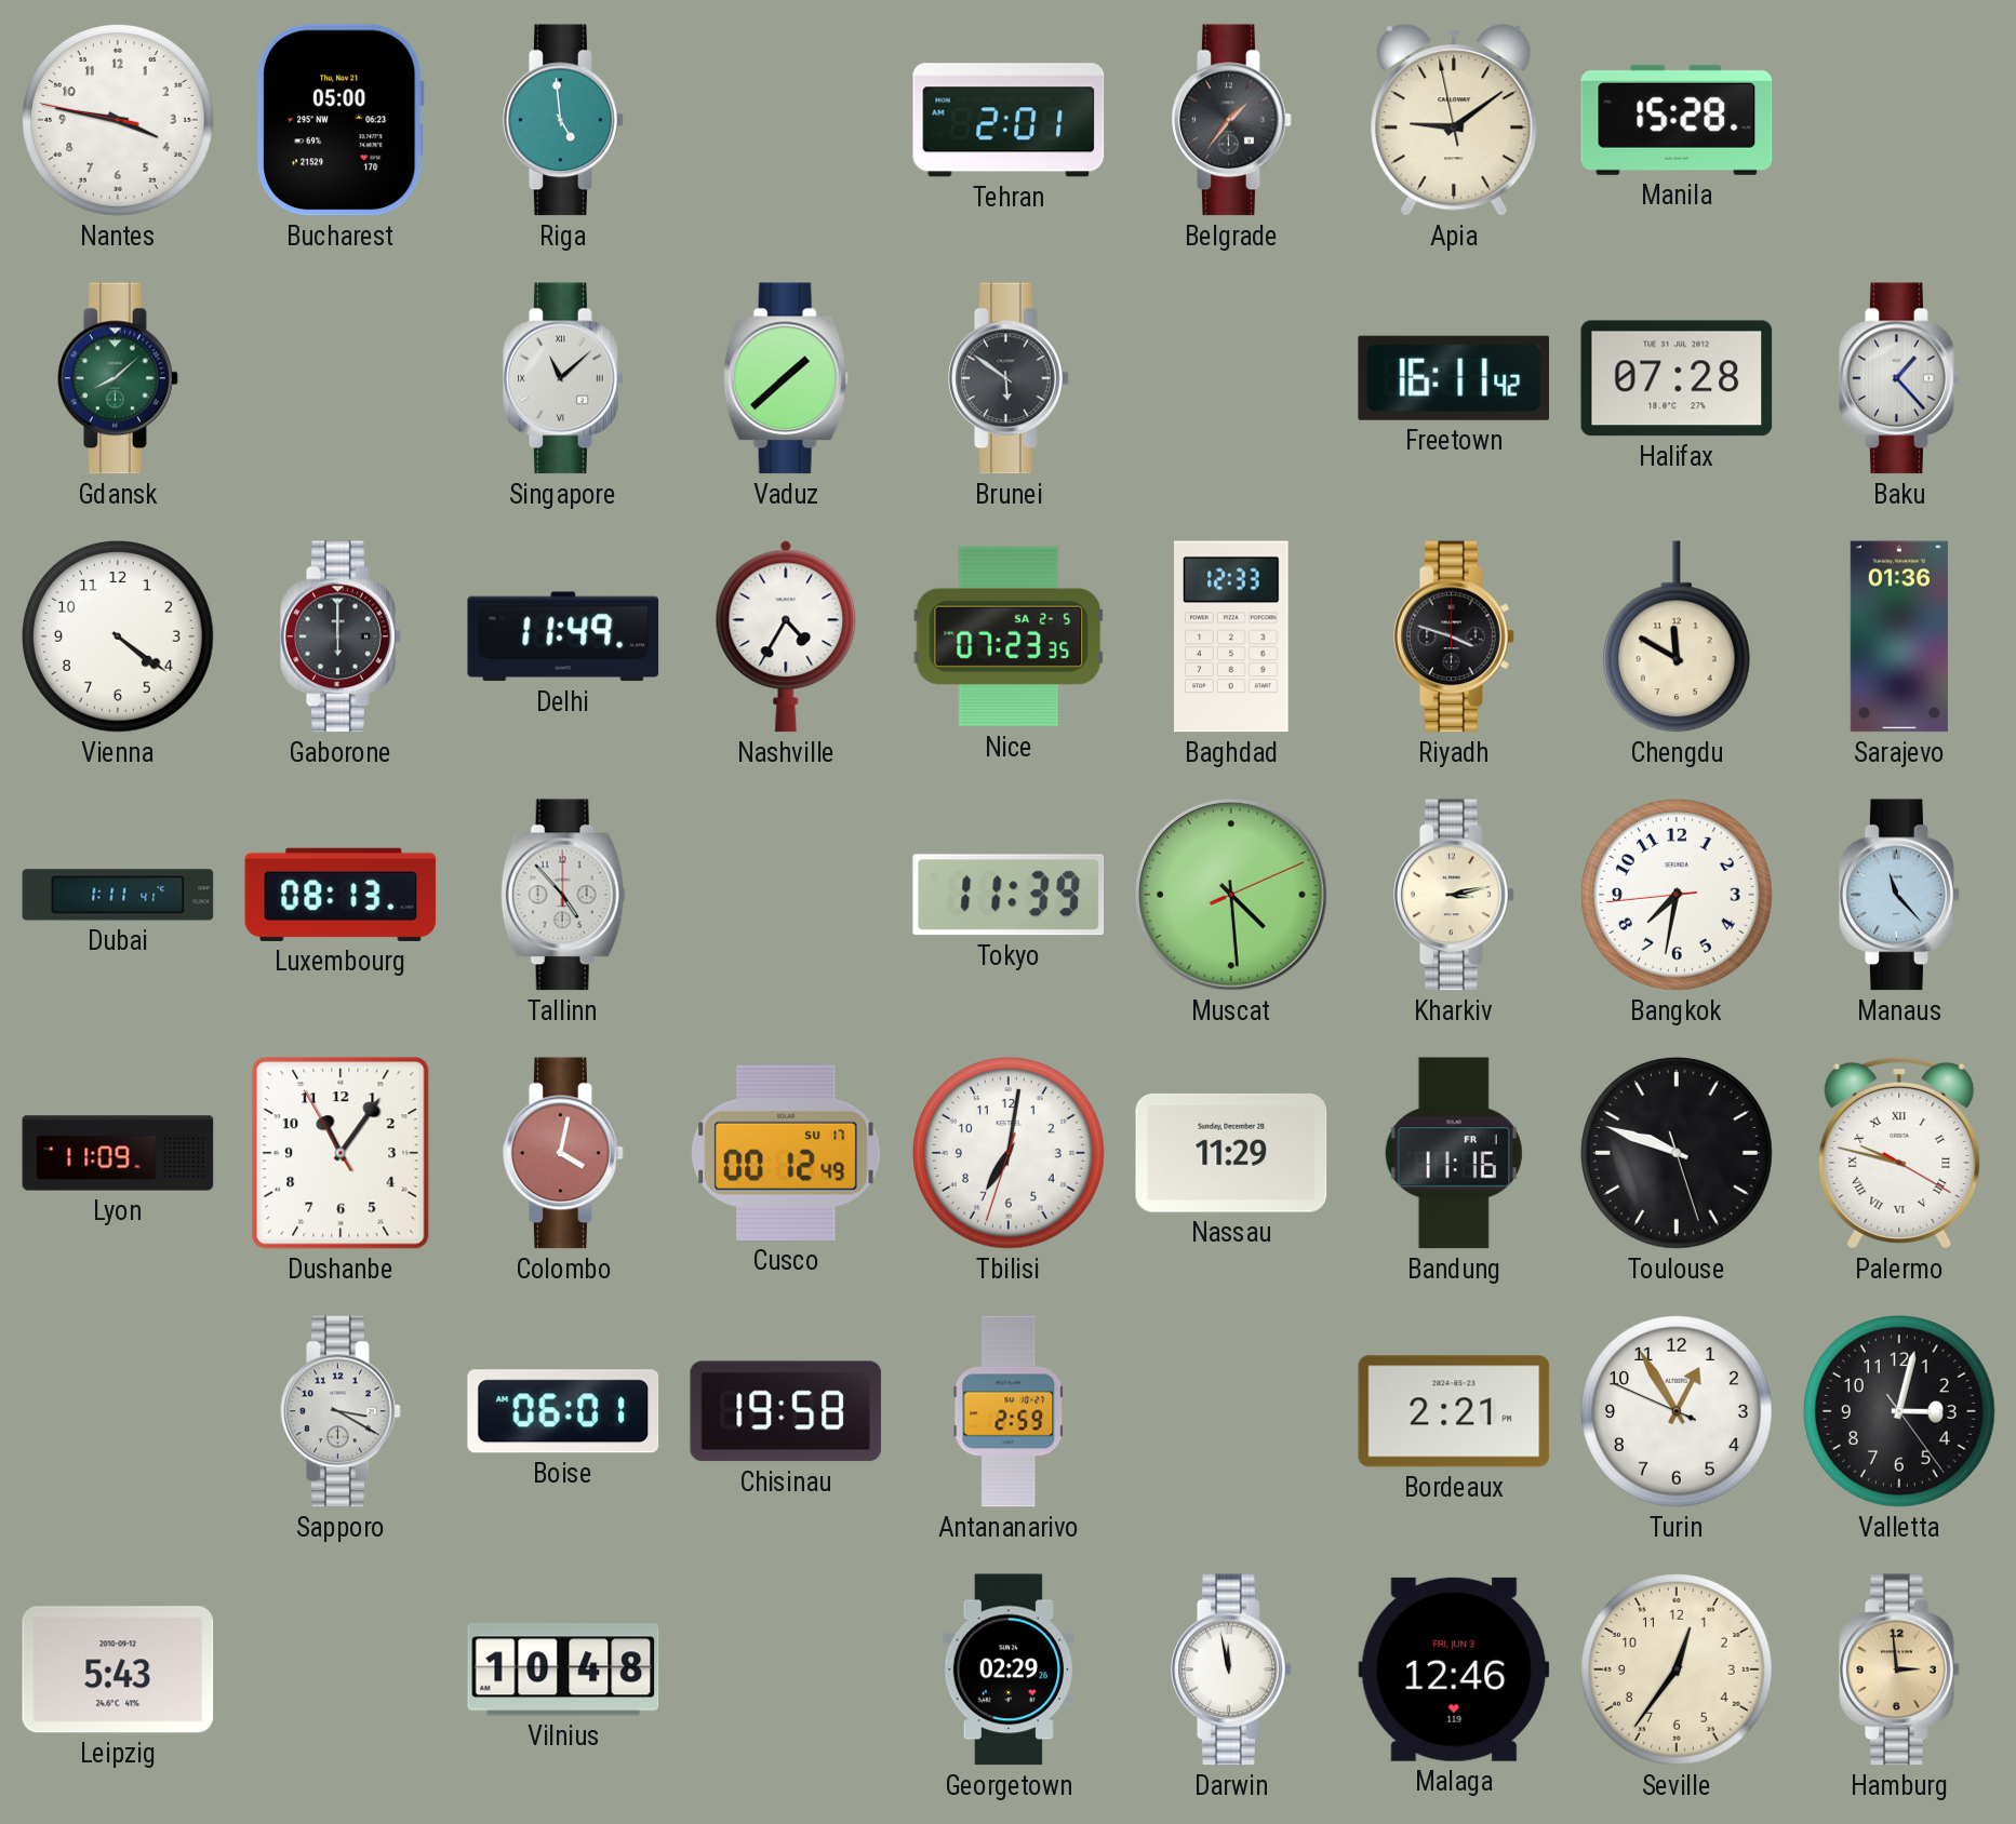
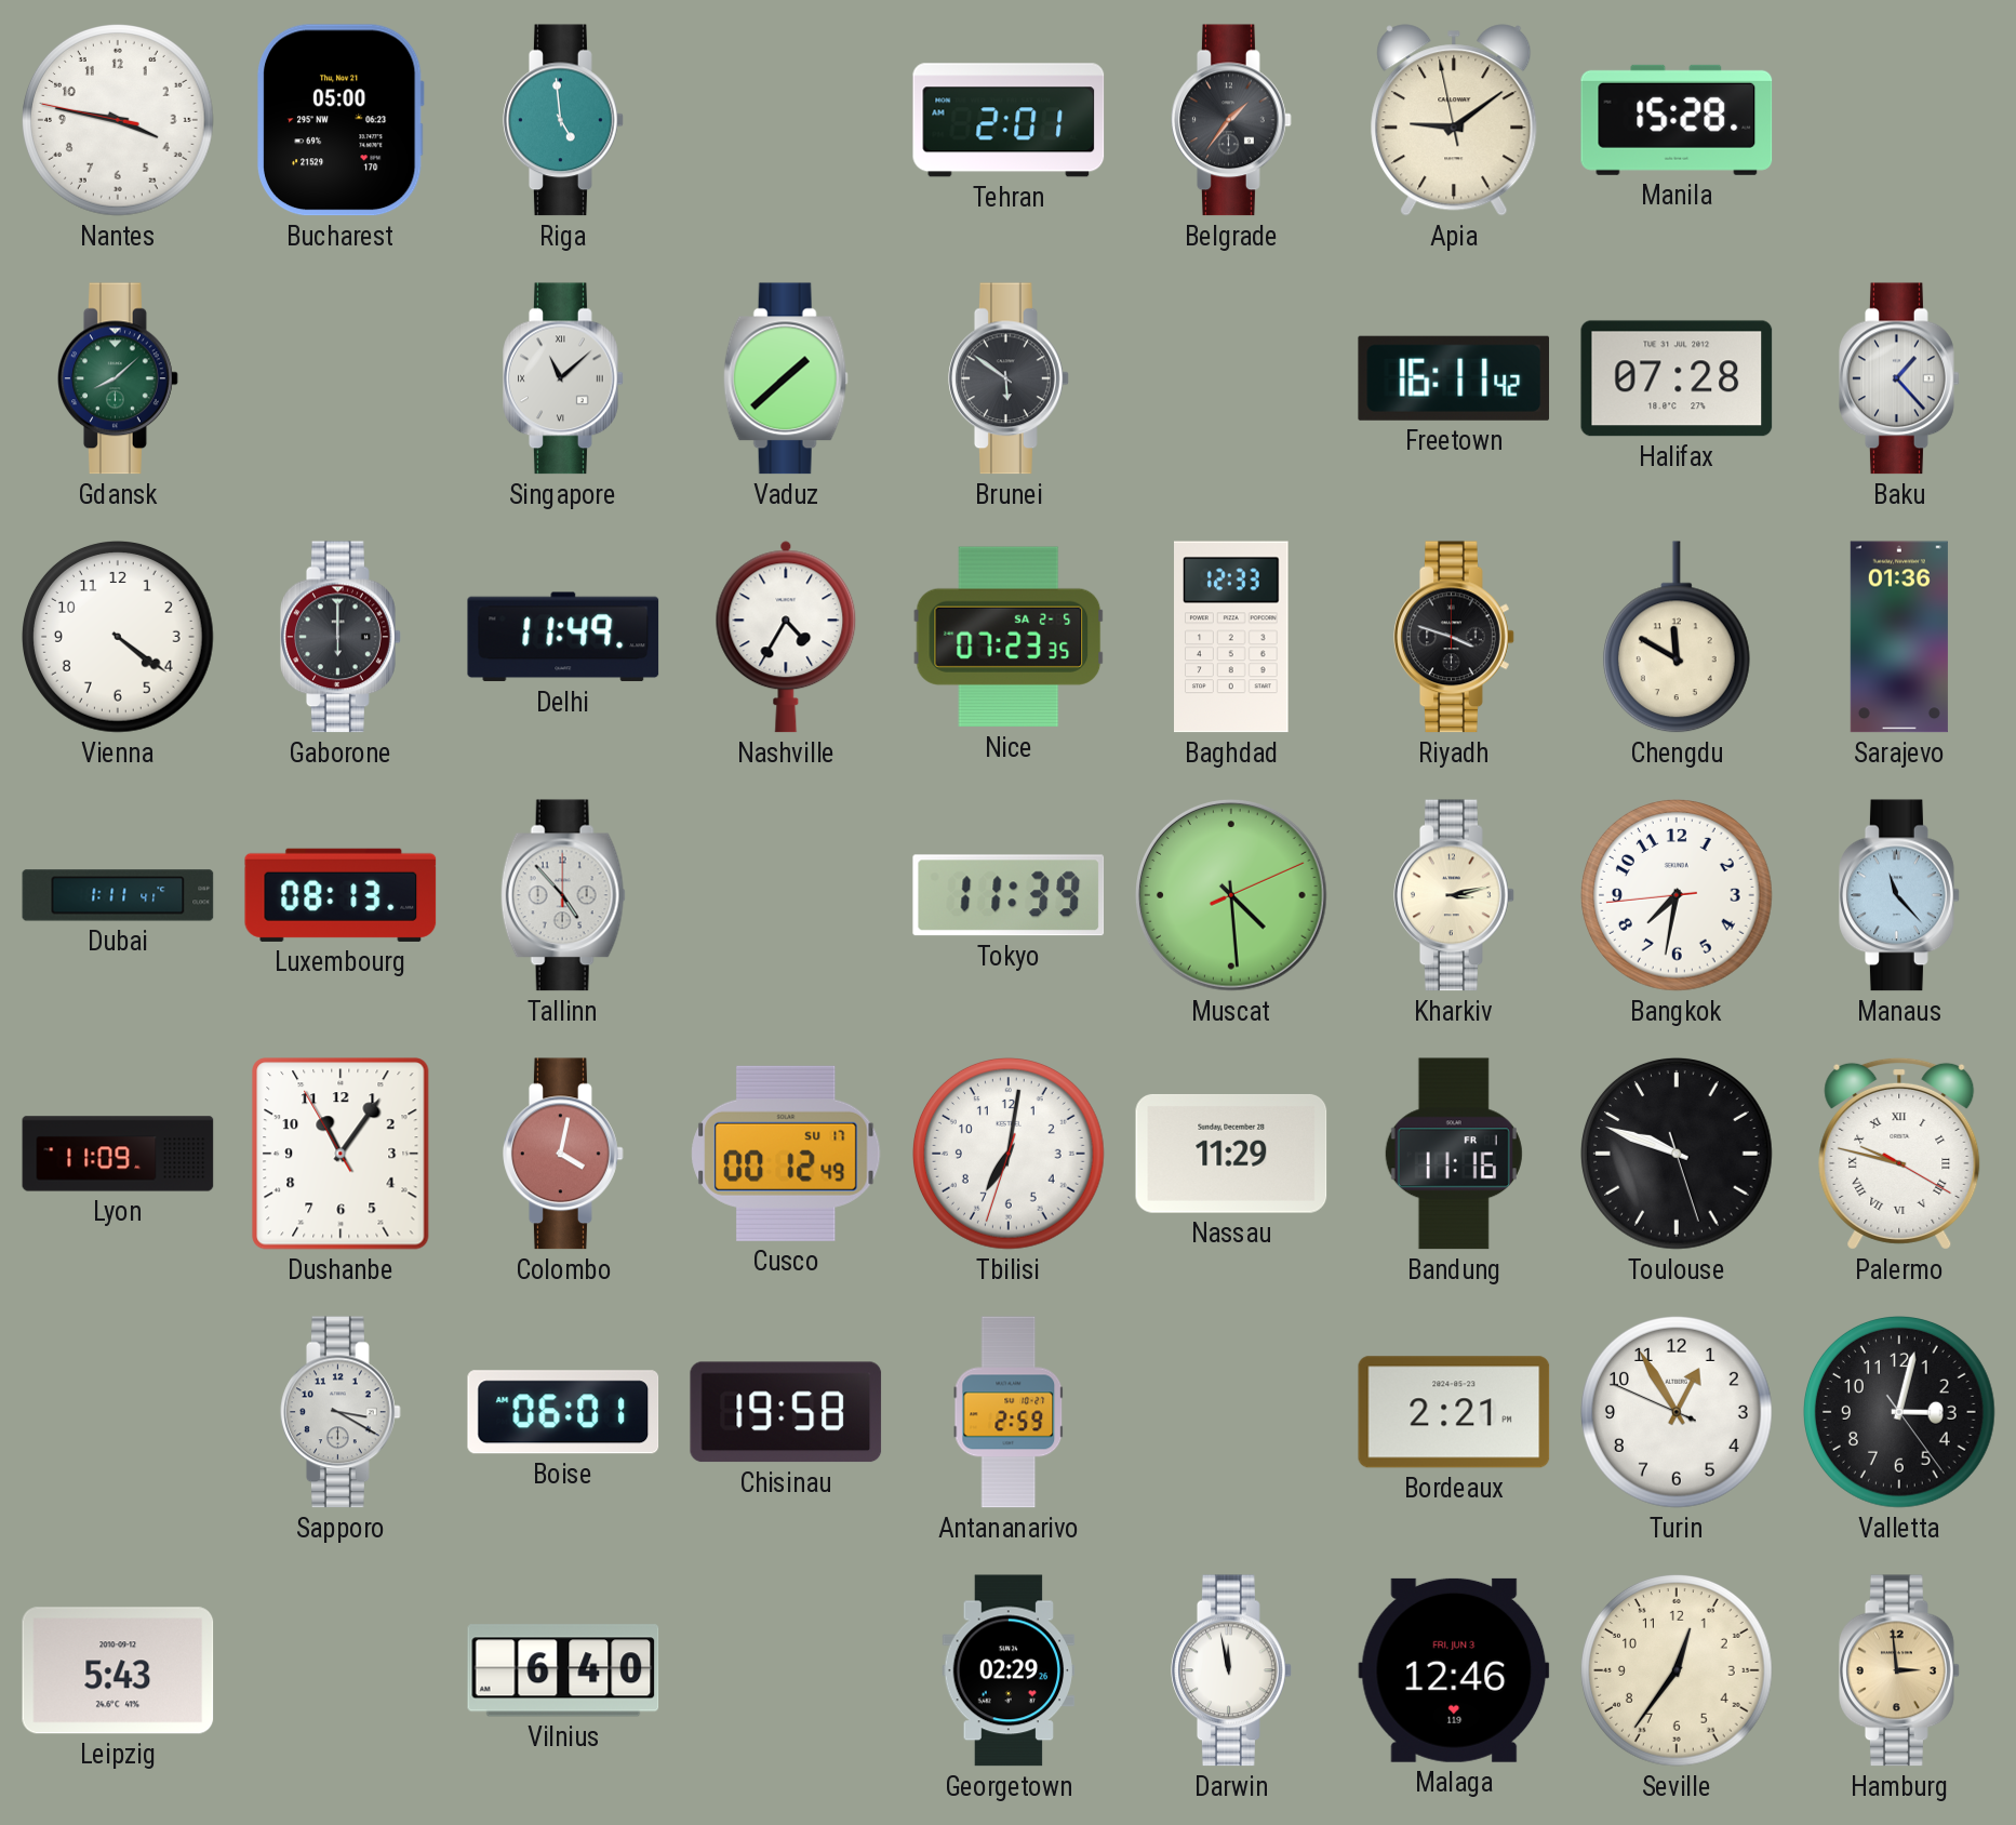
Vilnius: 10:48 -> 6:40 (563, 1670)
